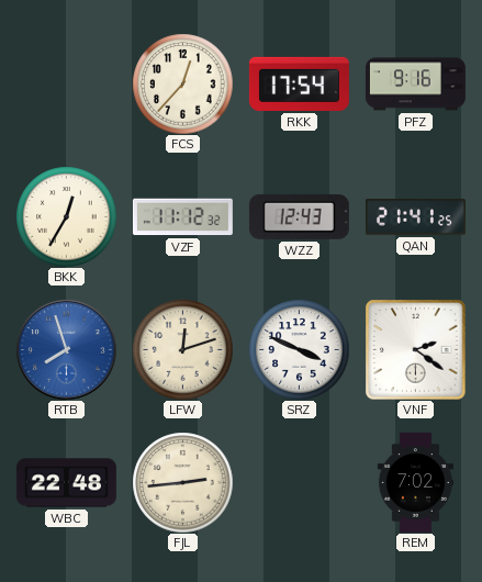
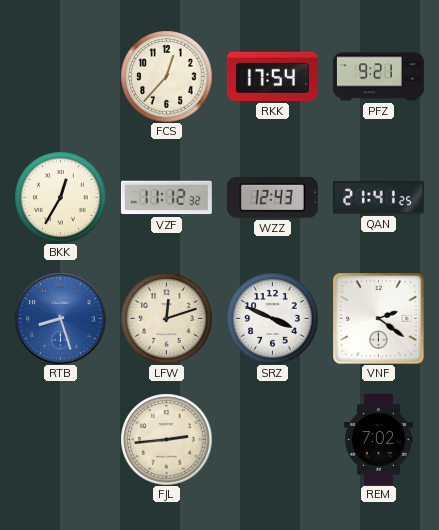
PFZ: 9:16 -> 9:21 (378, 77)
RTB: 7:57 -> 8:27 (60, 318)
WBC: 22:48 -> none (66, 483)
